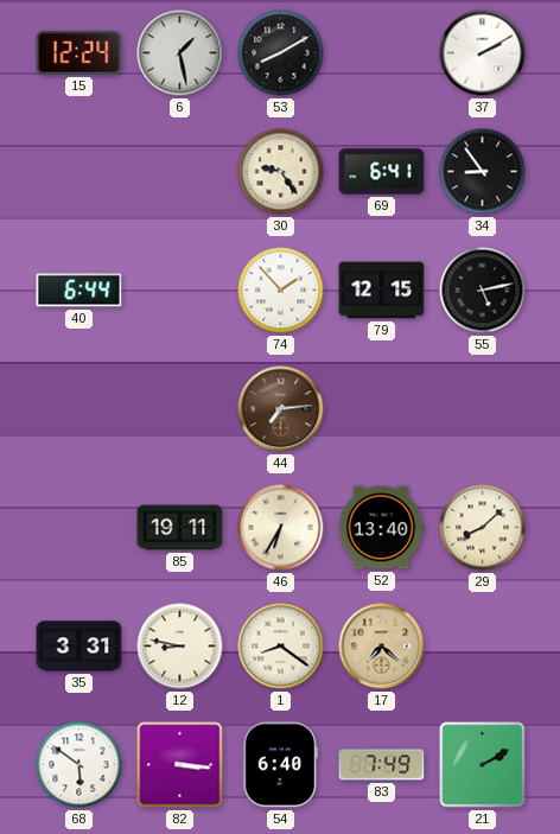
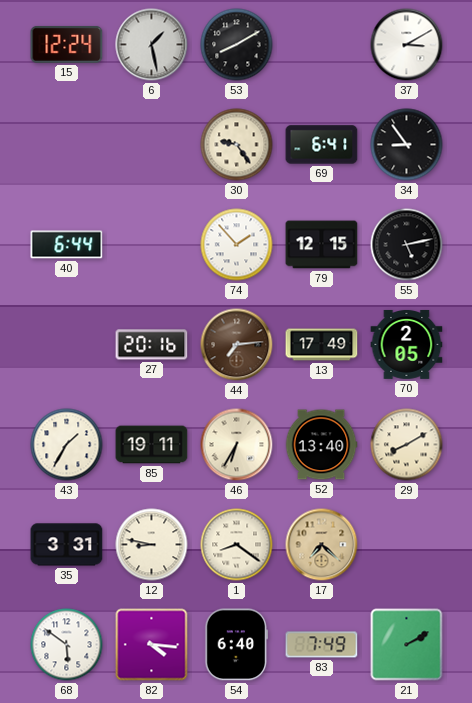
37: 2:10 -> 3:10 (407, 45)
27: none -> 20:16 (152, 345)
13: none -> 17:49 (322, 345)
70: none -> 2:05 (407, 345)
43: none -> 1:35 (67, 445)
29: 8:08 -> 8:10 (407, 445)
82: 3:16 -> 4:16 (152, 645)
